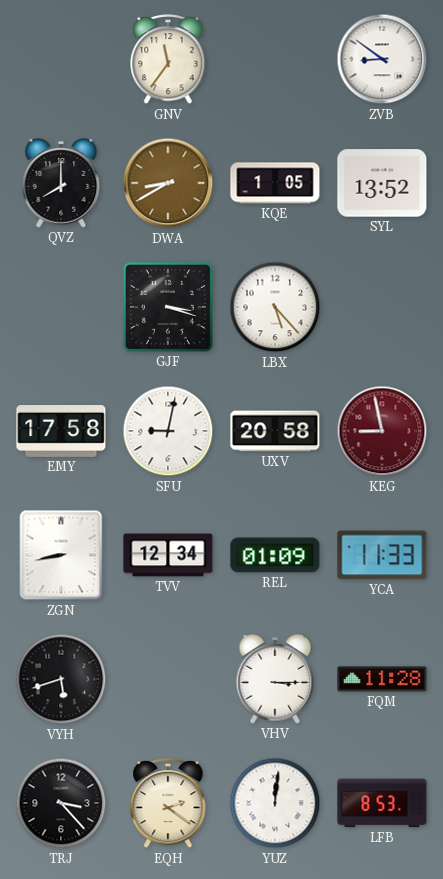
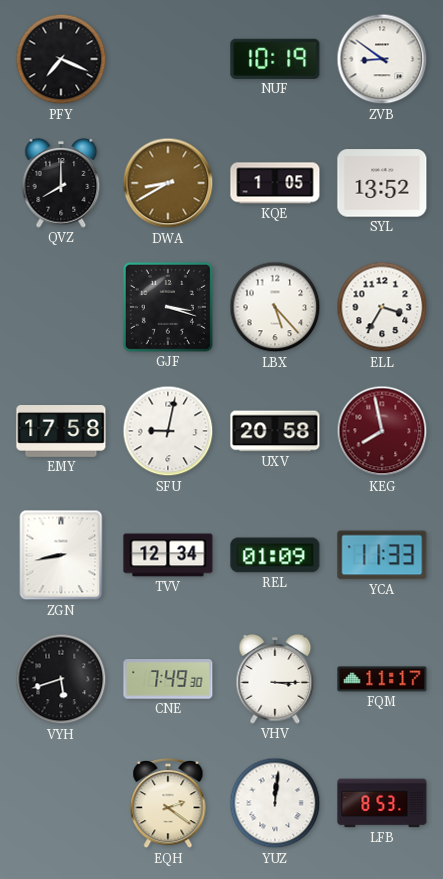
PFY: none -> 7:19 (61, 59)
GNV: 11:36 -> none (168, 60)
NUF: none -> 10:19 (275, 59)
ELL: none -> 3:35 (382, 307)
KEG: 8:58 -> 7:58 (382, 431)
CNE: none -> 7:49 (168, 679)
FQM: 11:28 -> 11:17 (382, 679)
TRJ: 3:23 -> none (61, 803)
